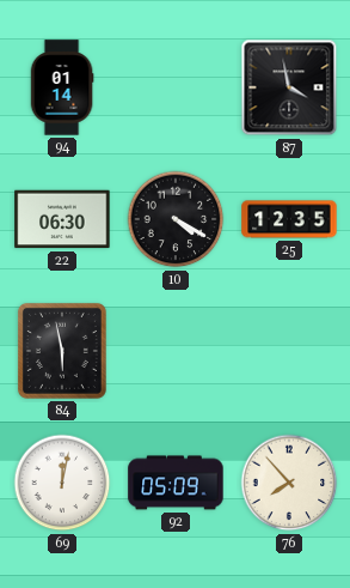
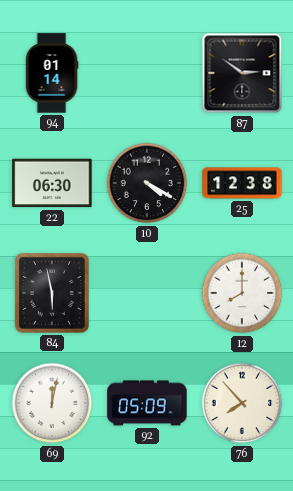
87: 3:58 -> 2:51 (242, 73)
25: 12:35 -> 12:38 (242, 183)
12: none -> 8:00 (242, 293)
